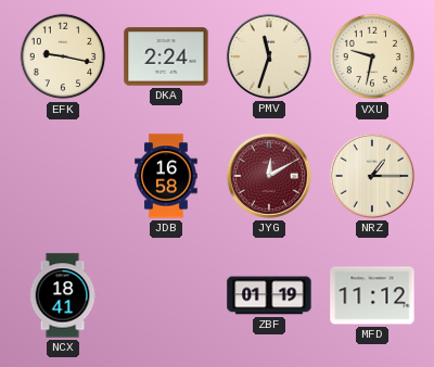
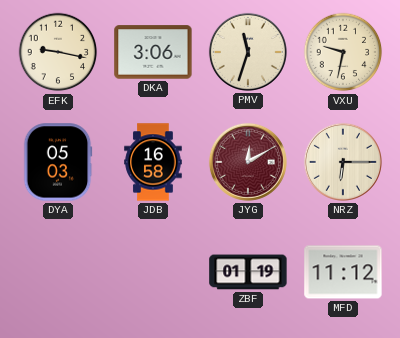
DKA: 2:24 -> 3:06 (153, 52)
DYA: none -> 05:03 (58, 162)
NRZ: 1:15 -> 6:15 (343, 162)
NCX: 18:41 -> none (63, 295)
